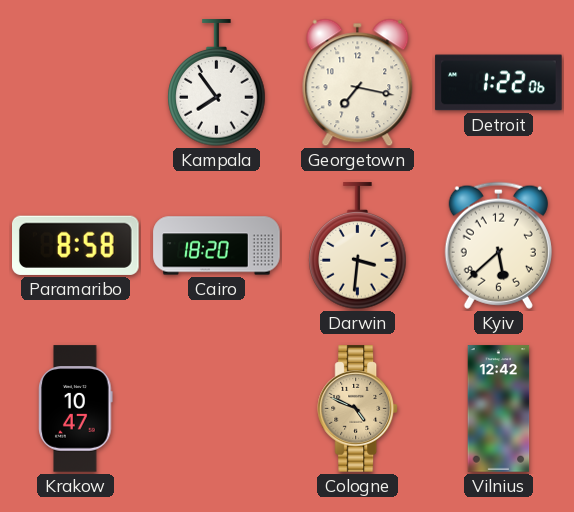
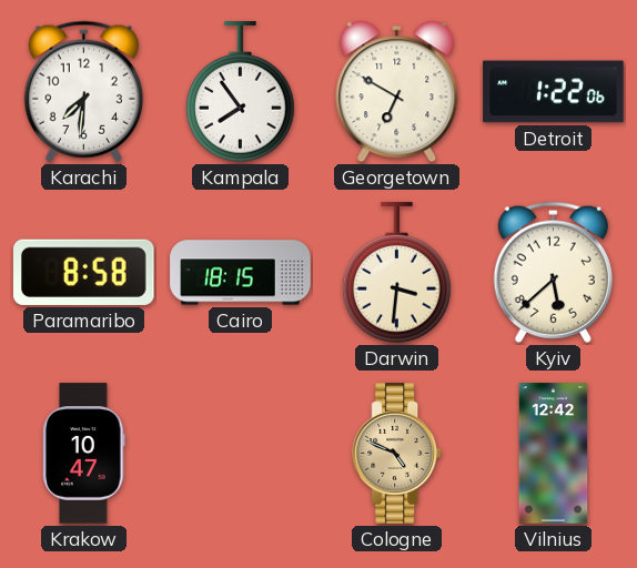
Karachi: none -> 7:31 (83, 91)
Georgetown: 7:17 -> 6:50 (397, 92)
Cairo: 18:20 -> 18:15 (241, 273)
